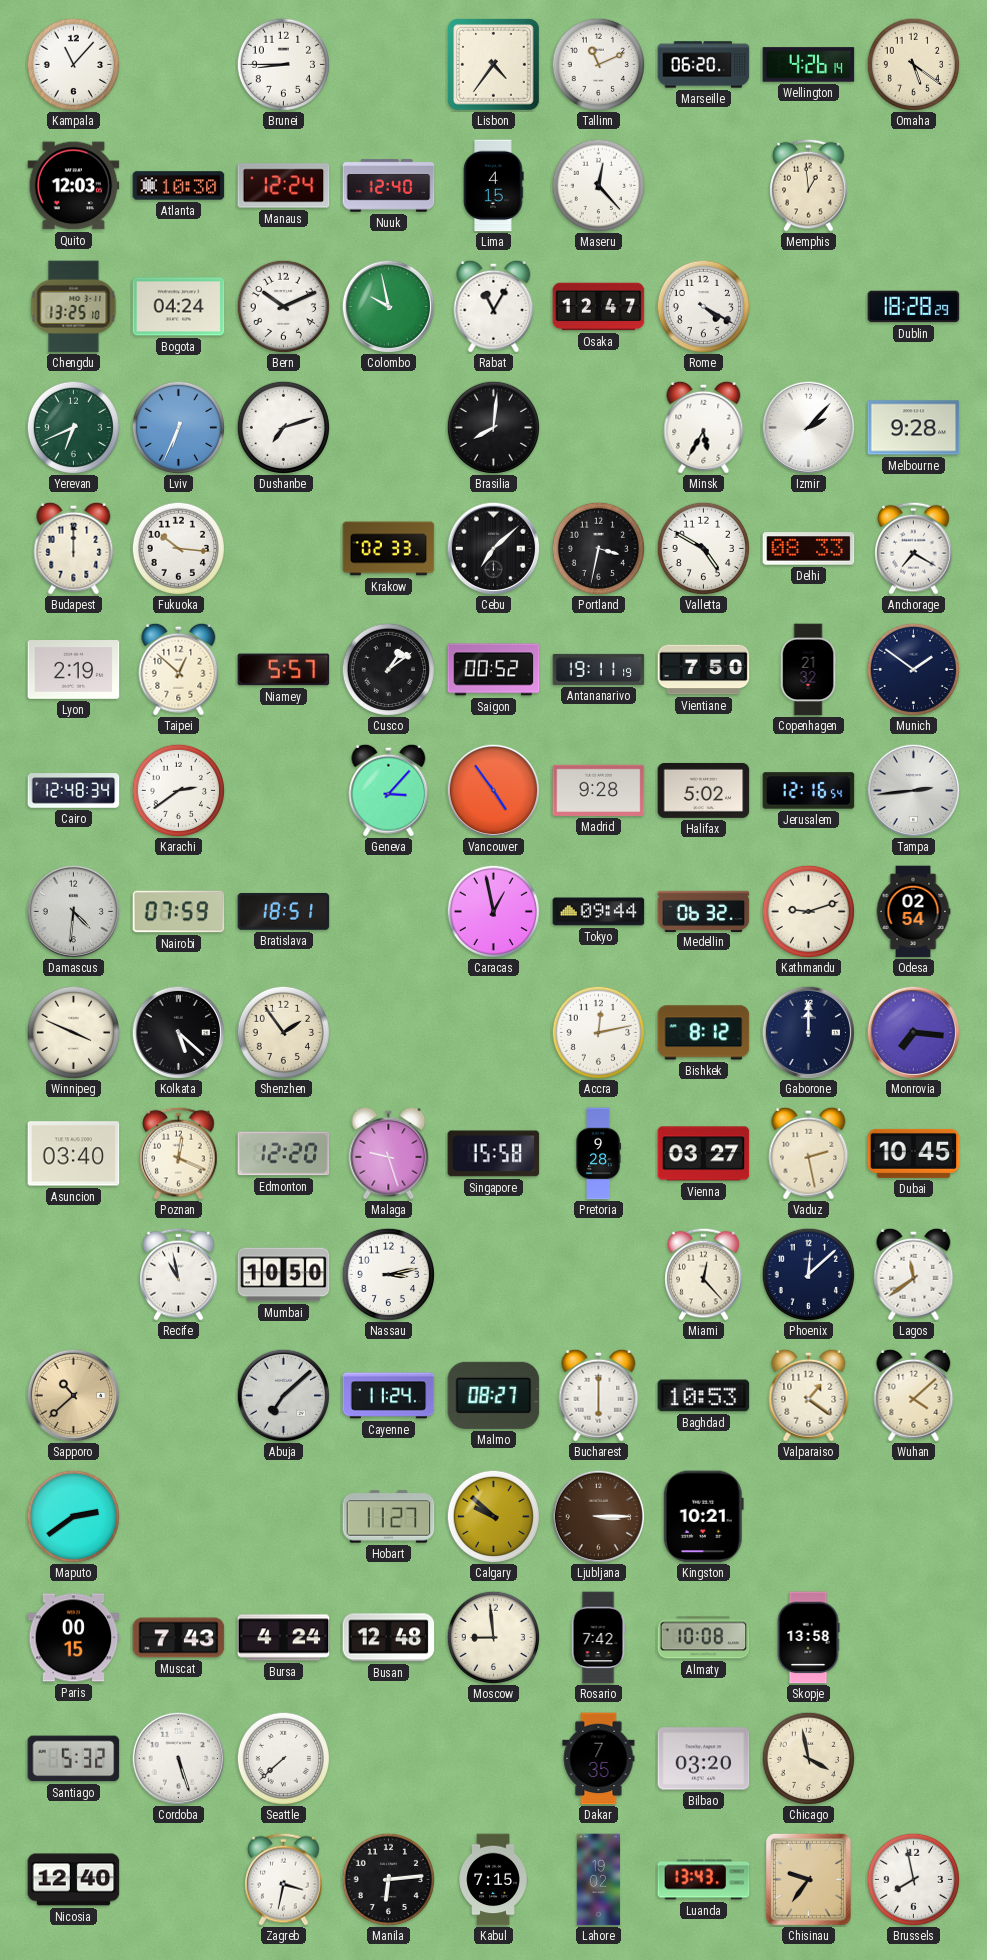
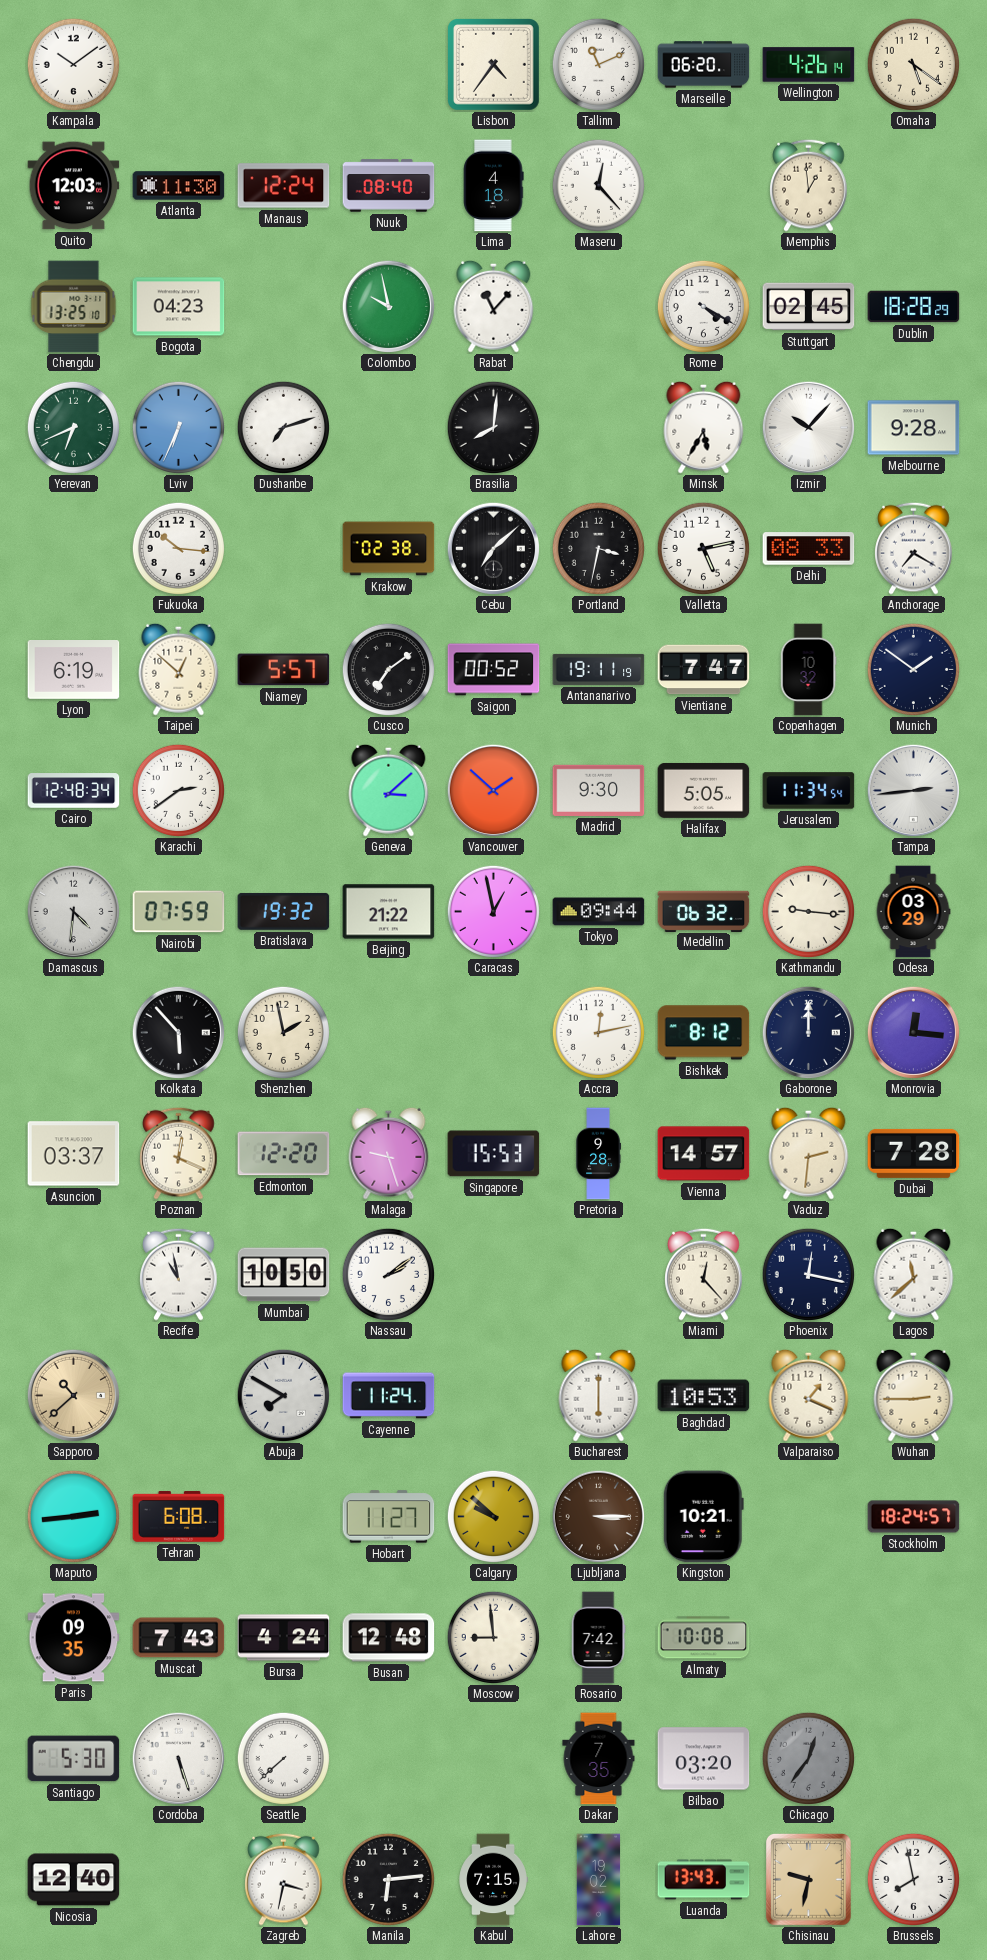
Kampala: 11:07 -> 10:09 (73, 64)
Brunei: 8:45 -> none (283, 64)
Atlanta: 10:30 -> 11:30 (179, 186)
Nuuk: 12:40 -> 08:40 (389, 186)
Lima: 4:15 -> 4:18 (494, 186)
Bogota: 04:24 -> 04:23 (179, 307)
Bern: 10:11 -> none (283, 306)
Rabat: 11:05 -> 11:07 (494, 306)
Osaka: 12:47 -> none (599, 307)
Stuttgart: none -> 02:45 (809, 307)
Izmir: 2:07 -> 10:07 (808, 427)
Budapest: 12:00 -> none (74, 548)
Krakow: 02:33 -> 02:38 (389, 549)
Valletta: 4:50 -> 5:13 (703, 548)
Lyon: 2:19 -> 6:19 (74, 670)
Cusco: 1:09 -> 7:09 (388, 669)
Vientiane: 7:50 -> 7:47 (704, 670)
Copenhagen: 21:32 -> 10:32 (808, 670)
Geneva: 3:07 -> 3:08 (389, 790)
Vancouver: 4:54 -> 1:52 (493, 790)
Madrid: 9:28 -> 9:30 (599, 790)
Halifax: 5:02 -> 5:05 (704, 790)
Jerusalem: 12:16 -> 11:34 (809, 791)
Bratislava: 18:51 -> 19:32 (284, 912)
Beijing: none -> 21:22 (389, 912)
Kathmandu: 9:12 -> 9:16 (808, 911)
Odesa: 02:54 -> 03:29 (913, 912)
Winnipeg: 3:49 -> none (73, 1032)
Kolkata: 5:22 -> 5:53 (178, 1032)
Shenzhen: 1:54 -> 1:58 (283, 1032)
Monrovia: 7:16 -> 12:16 (913, 1032)
Asuncion: 03:40 -> 03:37 (74, 1154)
Singapore: 15:58 -> 15:53 (494, 1154)
Vienna: 03:27 -> 14:57 (704, 1154)
Vaduz: 2:28 -> 2:31 (809, 1153)
Dubai: 10:45 -> 7:28 (914, 1153)
Nassau: 3:13 -> 2:09 (388, 1274)
Phoenix: 12:08 -> 12:17 (808, 1274)
Lagos: 11:39 -> 11:38 (914, 1274)
Abuja: 7:08 -> 7:50 (283, 1395)
Malmo: 08:27 -> none (494, 1395)
Valparaiso: 1:21 -> 1:19 (809, 1395)
Wuhan: 4:08 -> 2:45 (914, 1395)
Maputo: 2:39 -> 2:44 (73, 1516)
Tehran: none -> 6:08 (179, 1517)
Stockholm: none -> 18:24 (914, 1517)
Paris: 00:15 -> 09:35 (74, 1638)
Skopje: 13:58 -> none (808, 1638)
Santiago: 5:32 -> 5:30 (74, 1759)
Chicago: 3:58 -> 12:36 (808, 1758)
Chicago dial: cream -> grey (808, 1758)
Chisinau: 9:36 -> 9:32 (808, 1879)
